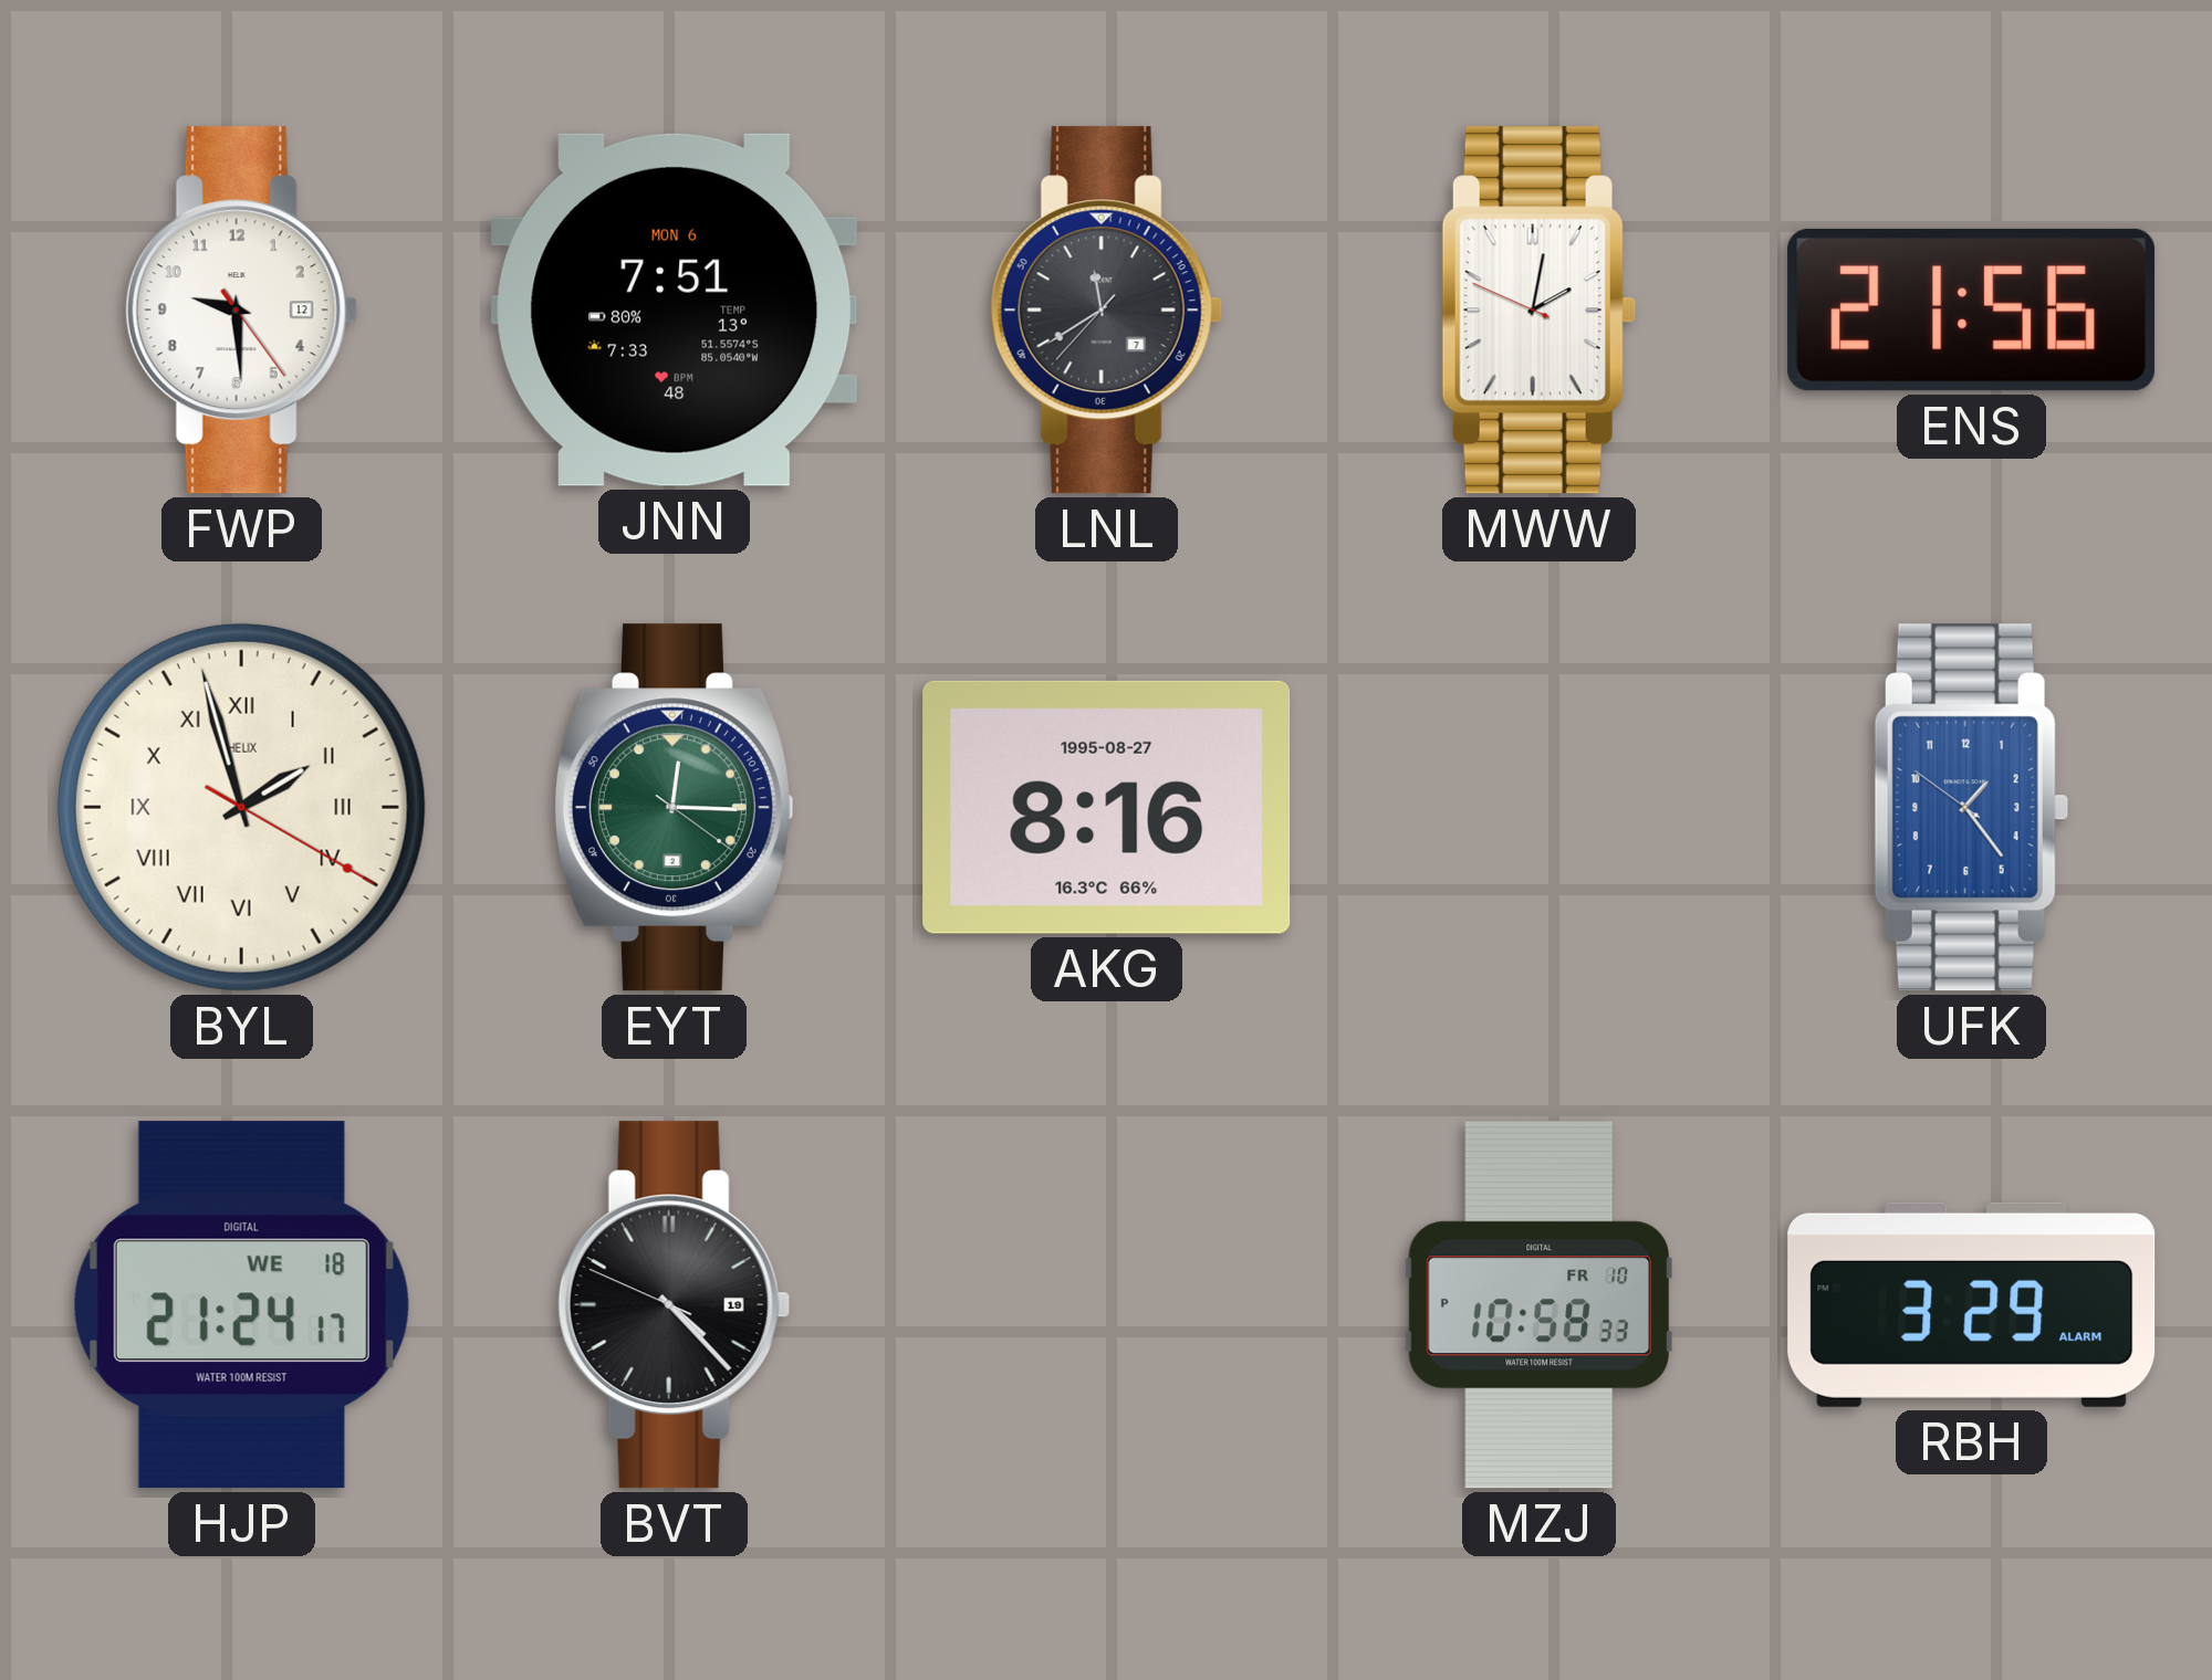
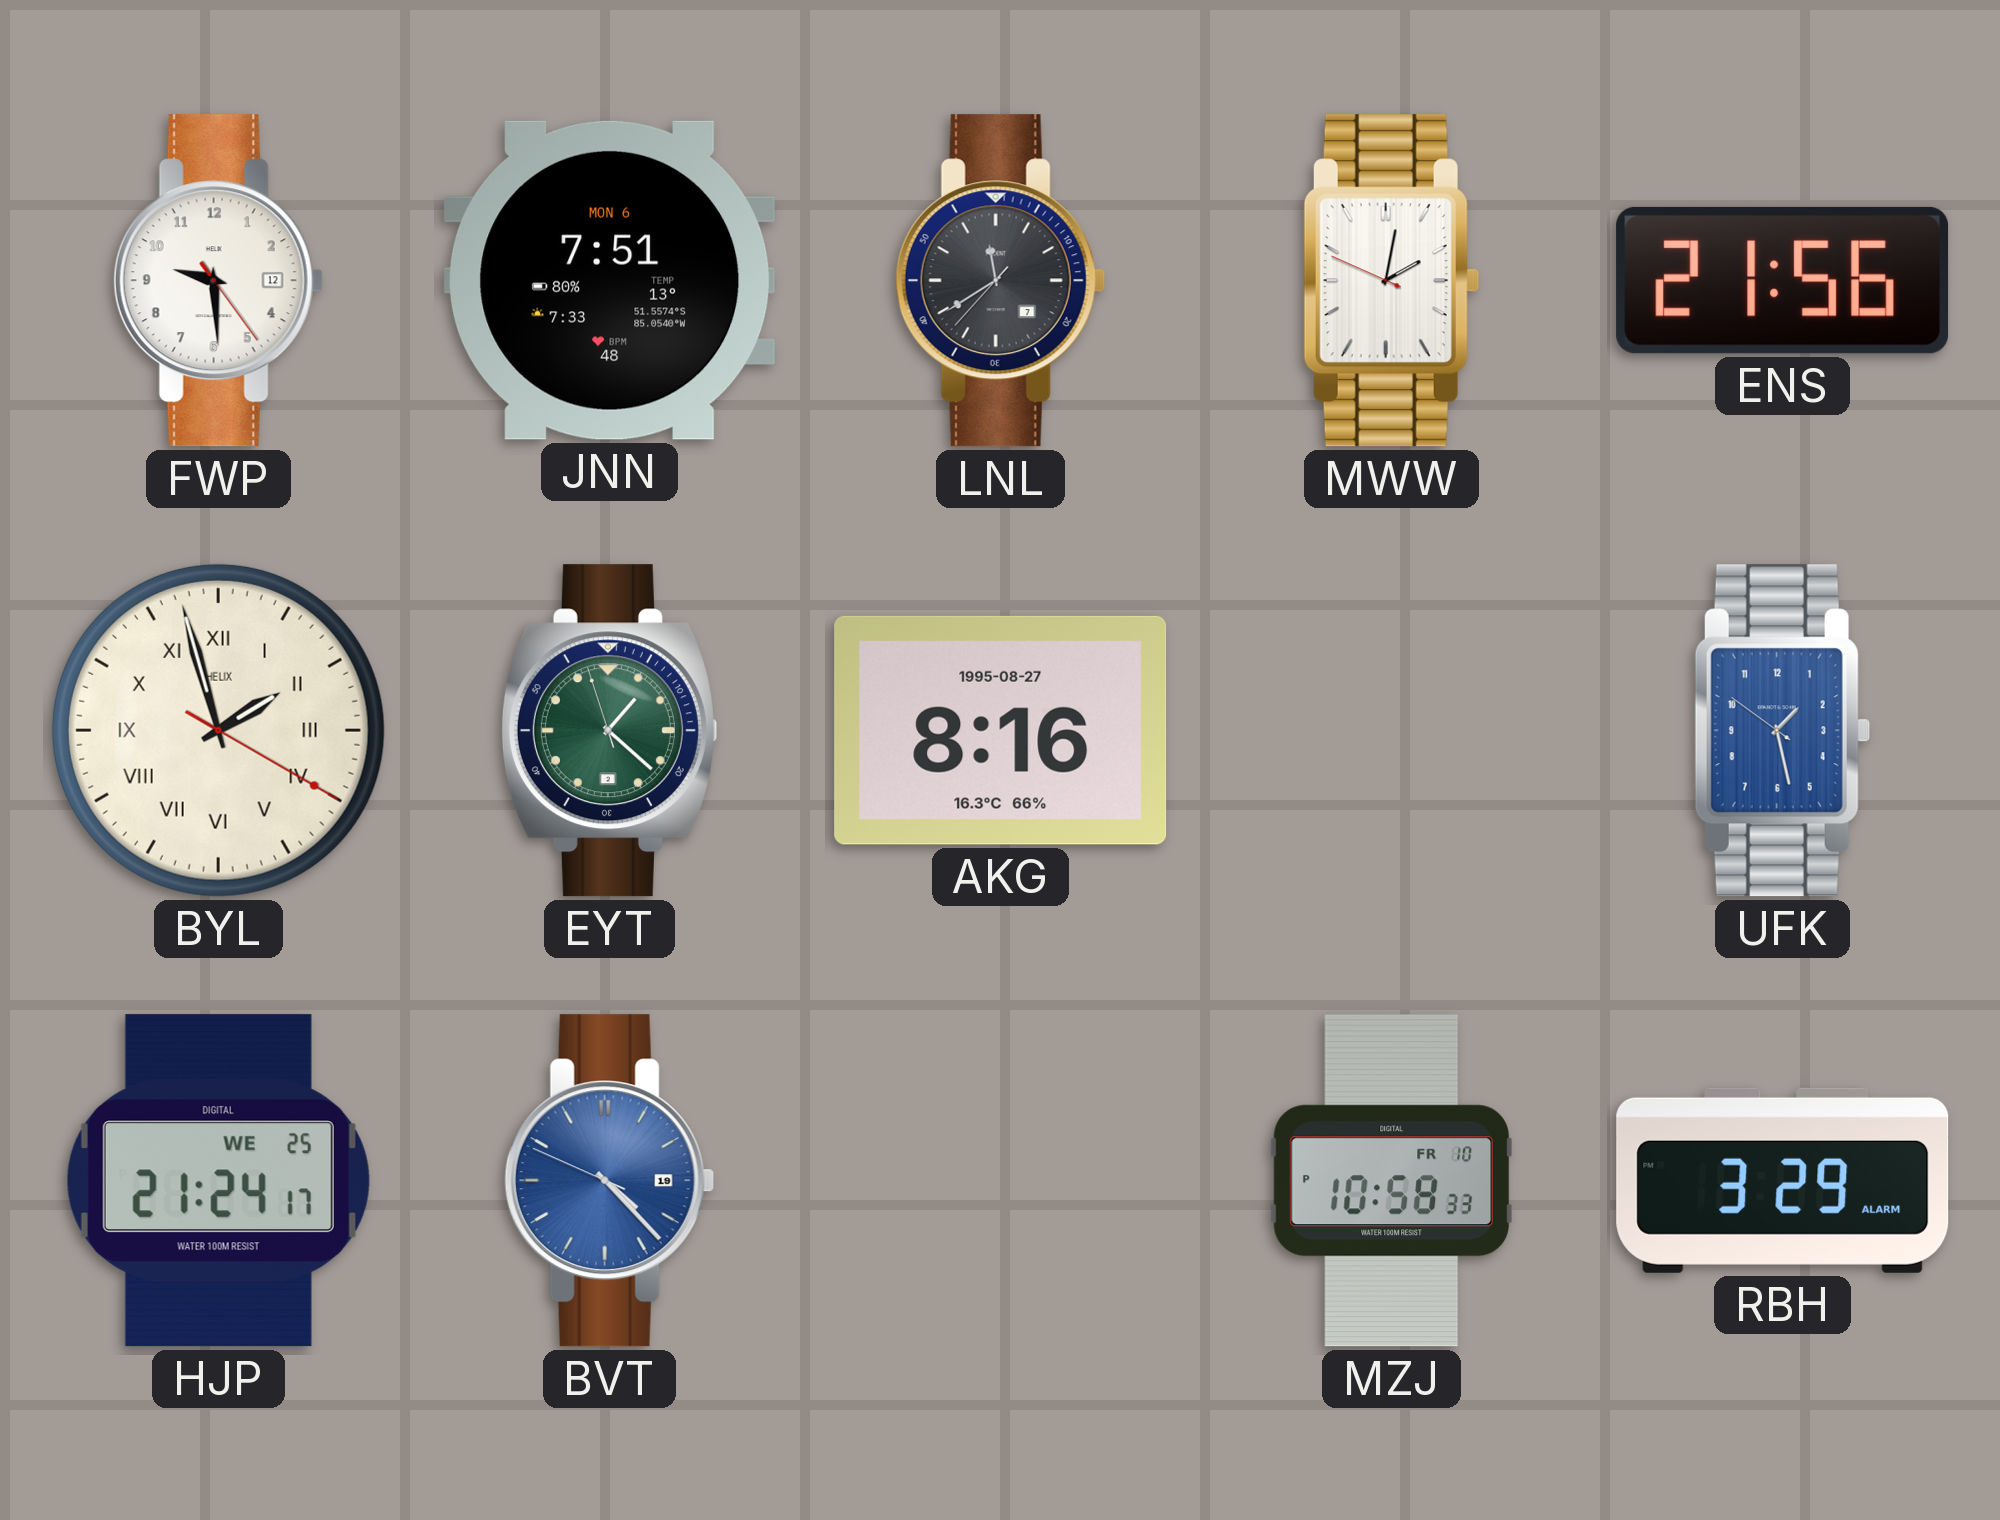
EYT: 12:15 -> 1:21 (609, 731)
UFK: 1:23 -> 1:27 (1782, 731)
HJP date: WE 18 -> WE 25 (218, 1181)
BVT dial: black -> blue (609, 1181)
